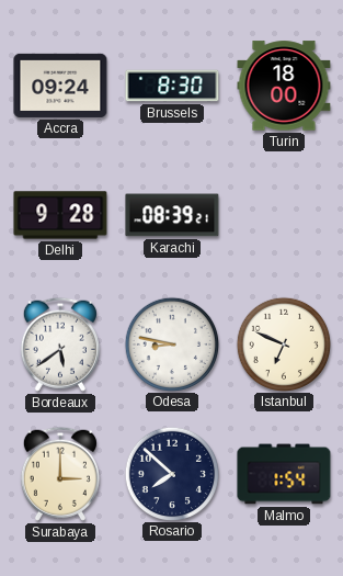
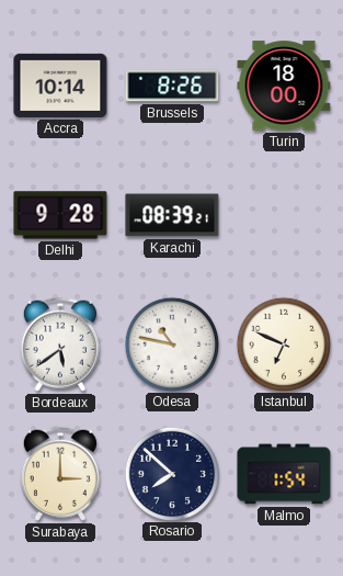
Accra: 09:24 -> 10:14 (60, 86)
Brussels: 8:30 -> 8:26 (172, 86)
Odesa: 8:47 -> 10:47 (171, 343)
